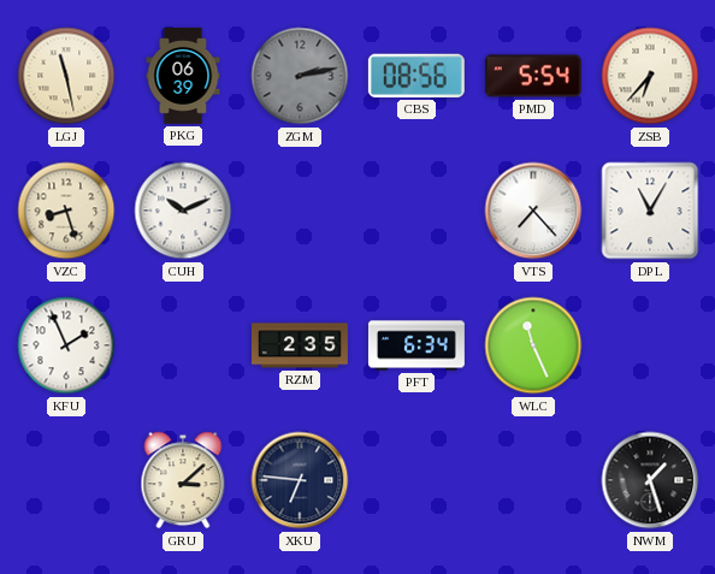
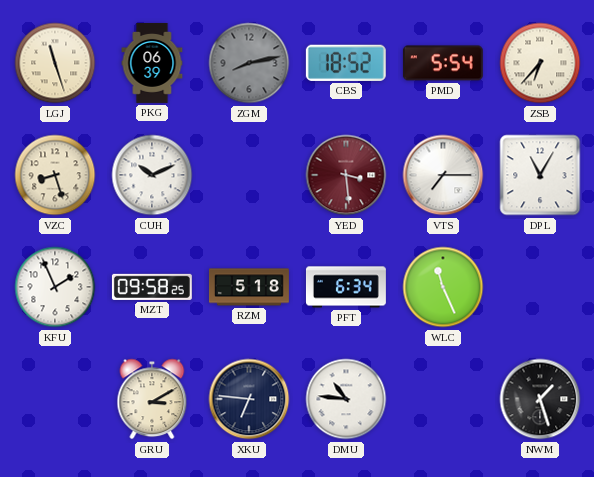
LGJ: 11:28 -> 11:27 (55, 63)
ZGM: 2:13 -> 8:13 (249, 63)
CBS: 08:56 -> 18:52 (346, 63)
YED: none -> 3:29 (346, 175)
VTS: 7:23 -> 7:15 (443, 175)
MZT: none -> 09:58 (152, 287)
RZM: 2:35 -> 5:18 (249, 287)
GRU: 3:08 -> 3:10 (152, 399)
DMU: none -> 10:46 (346, 399)
